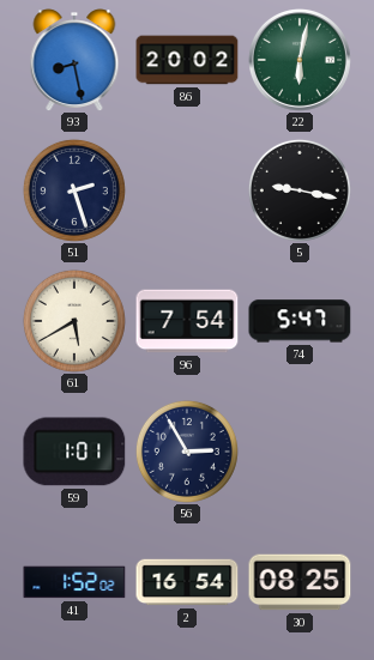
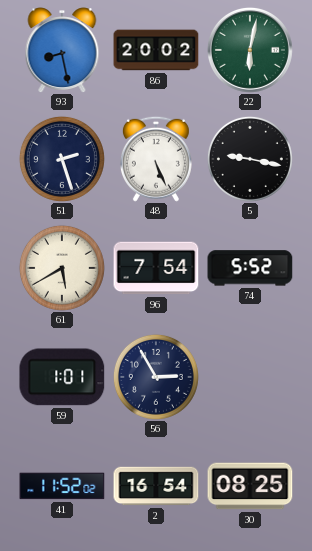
48: none -> 5:26 (156, 159)
74: 5:47 -> 5:52 (250, 268)
41: 1:52 -> 11:52 (62, 486)
